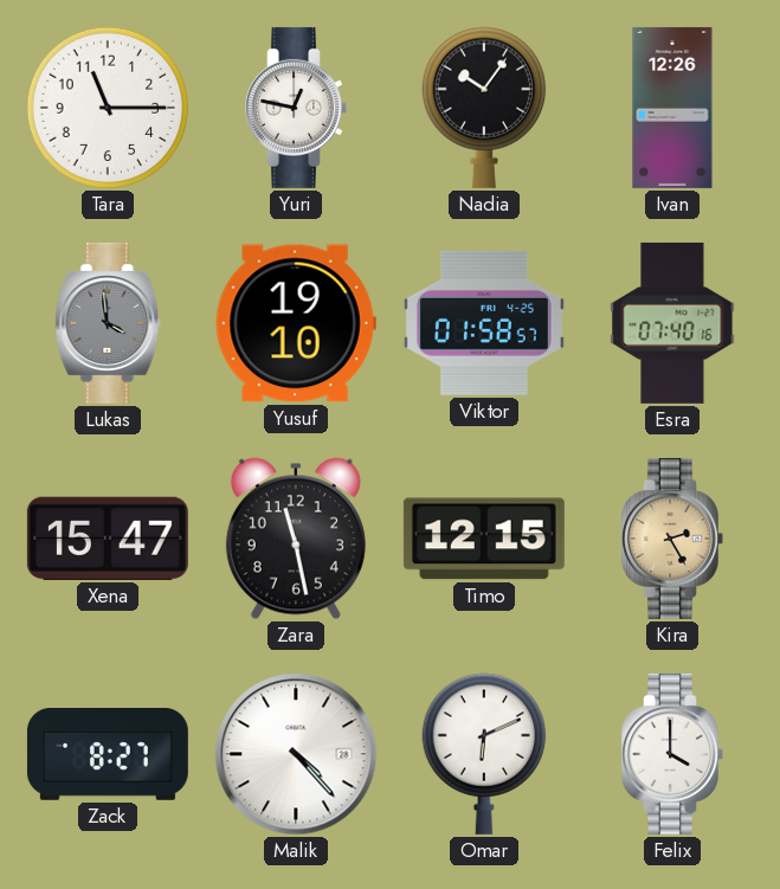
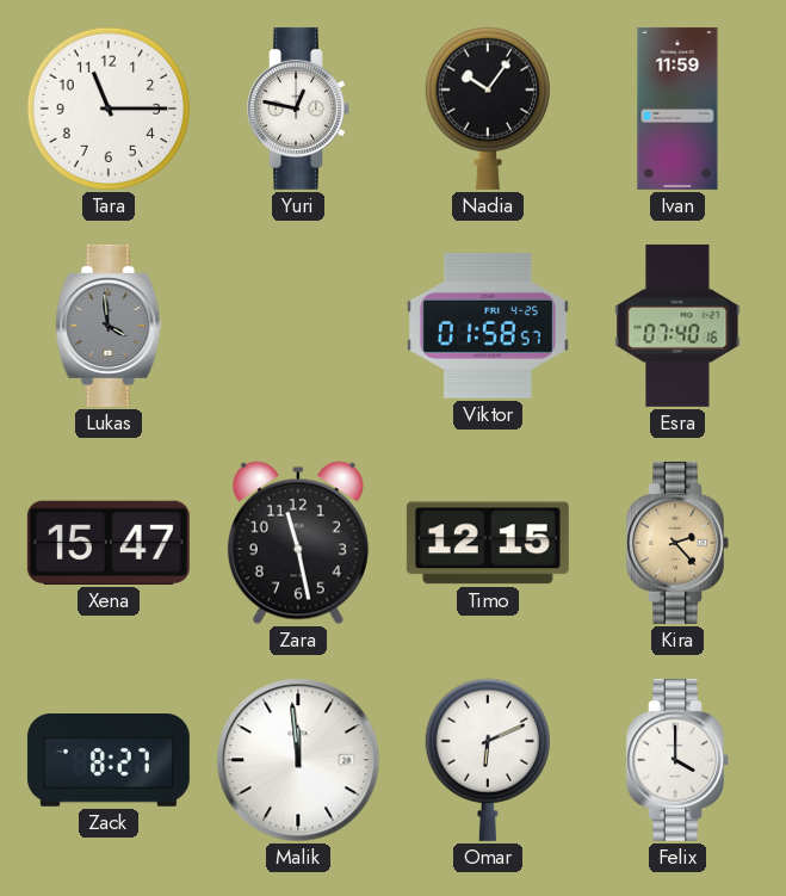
Ivan: 12:26 -> 11:59 (677, 109)
Yusuf: 19:10 -> none (296, 323)
Kira: 2:25 -> 2:23 (677, 543)
Malik: 4:23 -> 11:59 (298, 760)
